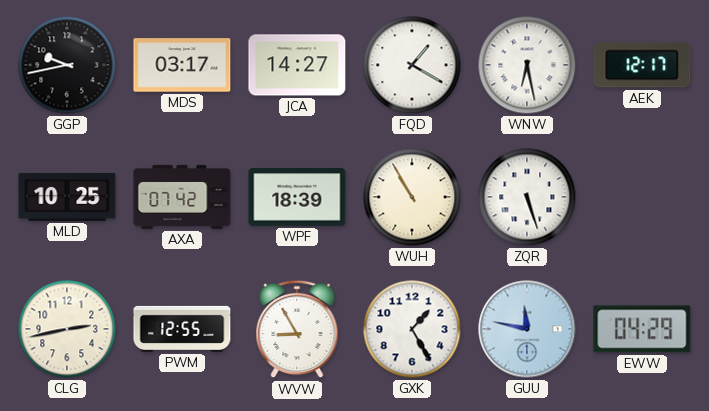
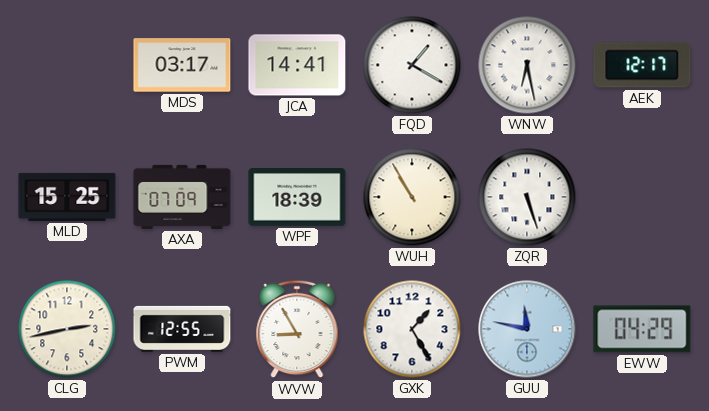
GGP: 9:43 -> none (67, 65)
JCA: 14:27 -> 14:41 (297, 65)
MLD: 10:25 -> 15:25 (67, 197)
AXA: 07:42 -> 07:09 (182, 197)
